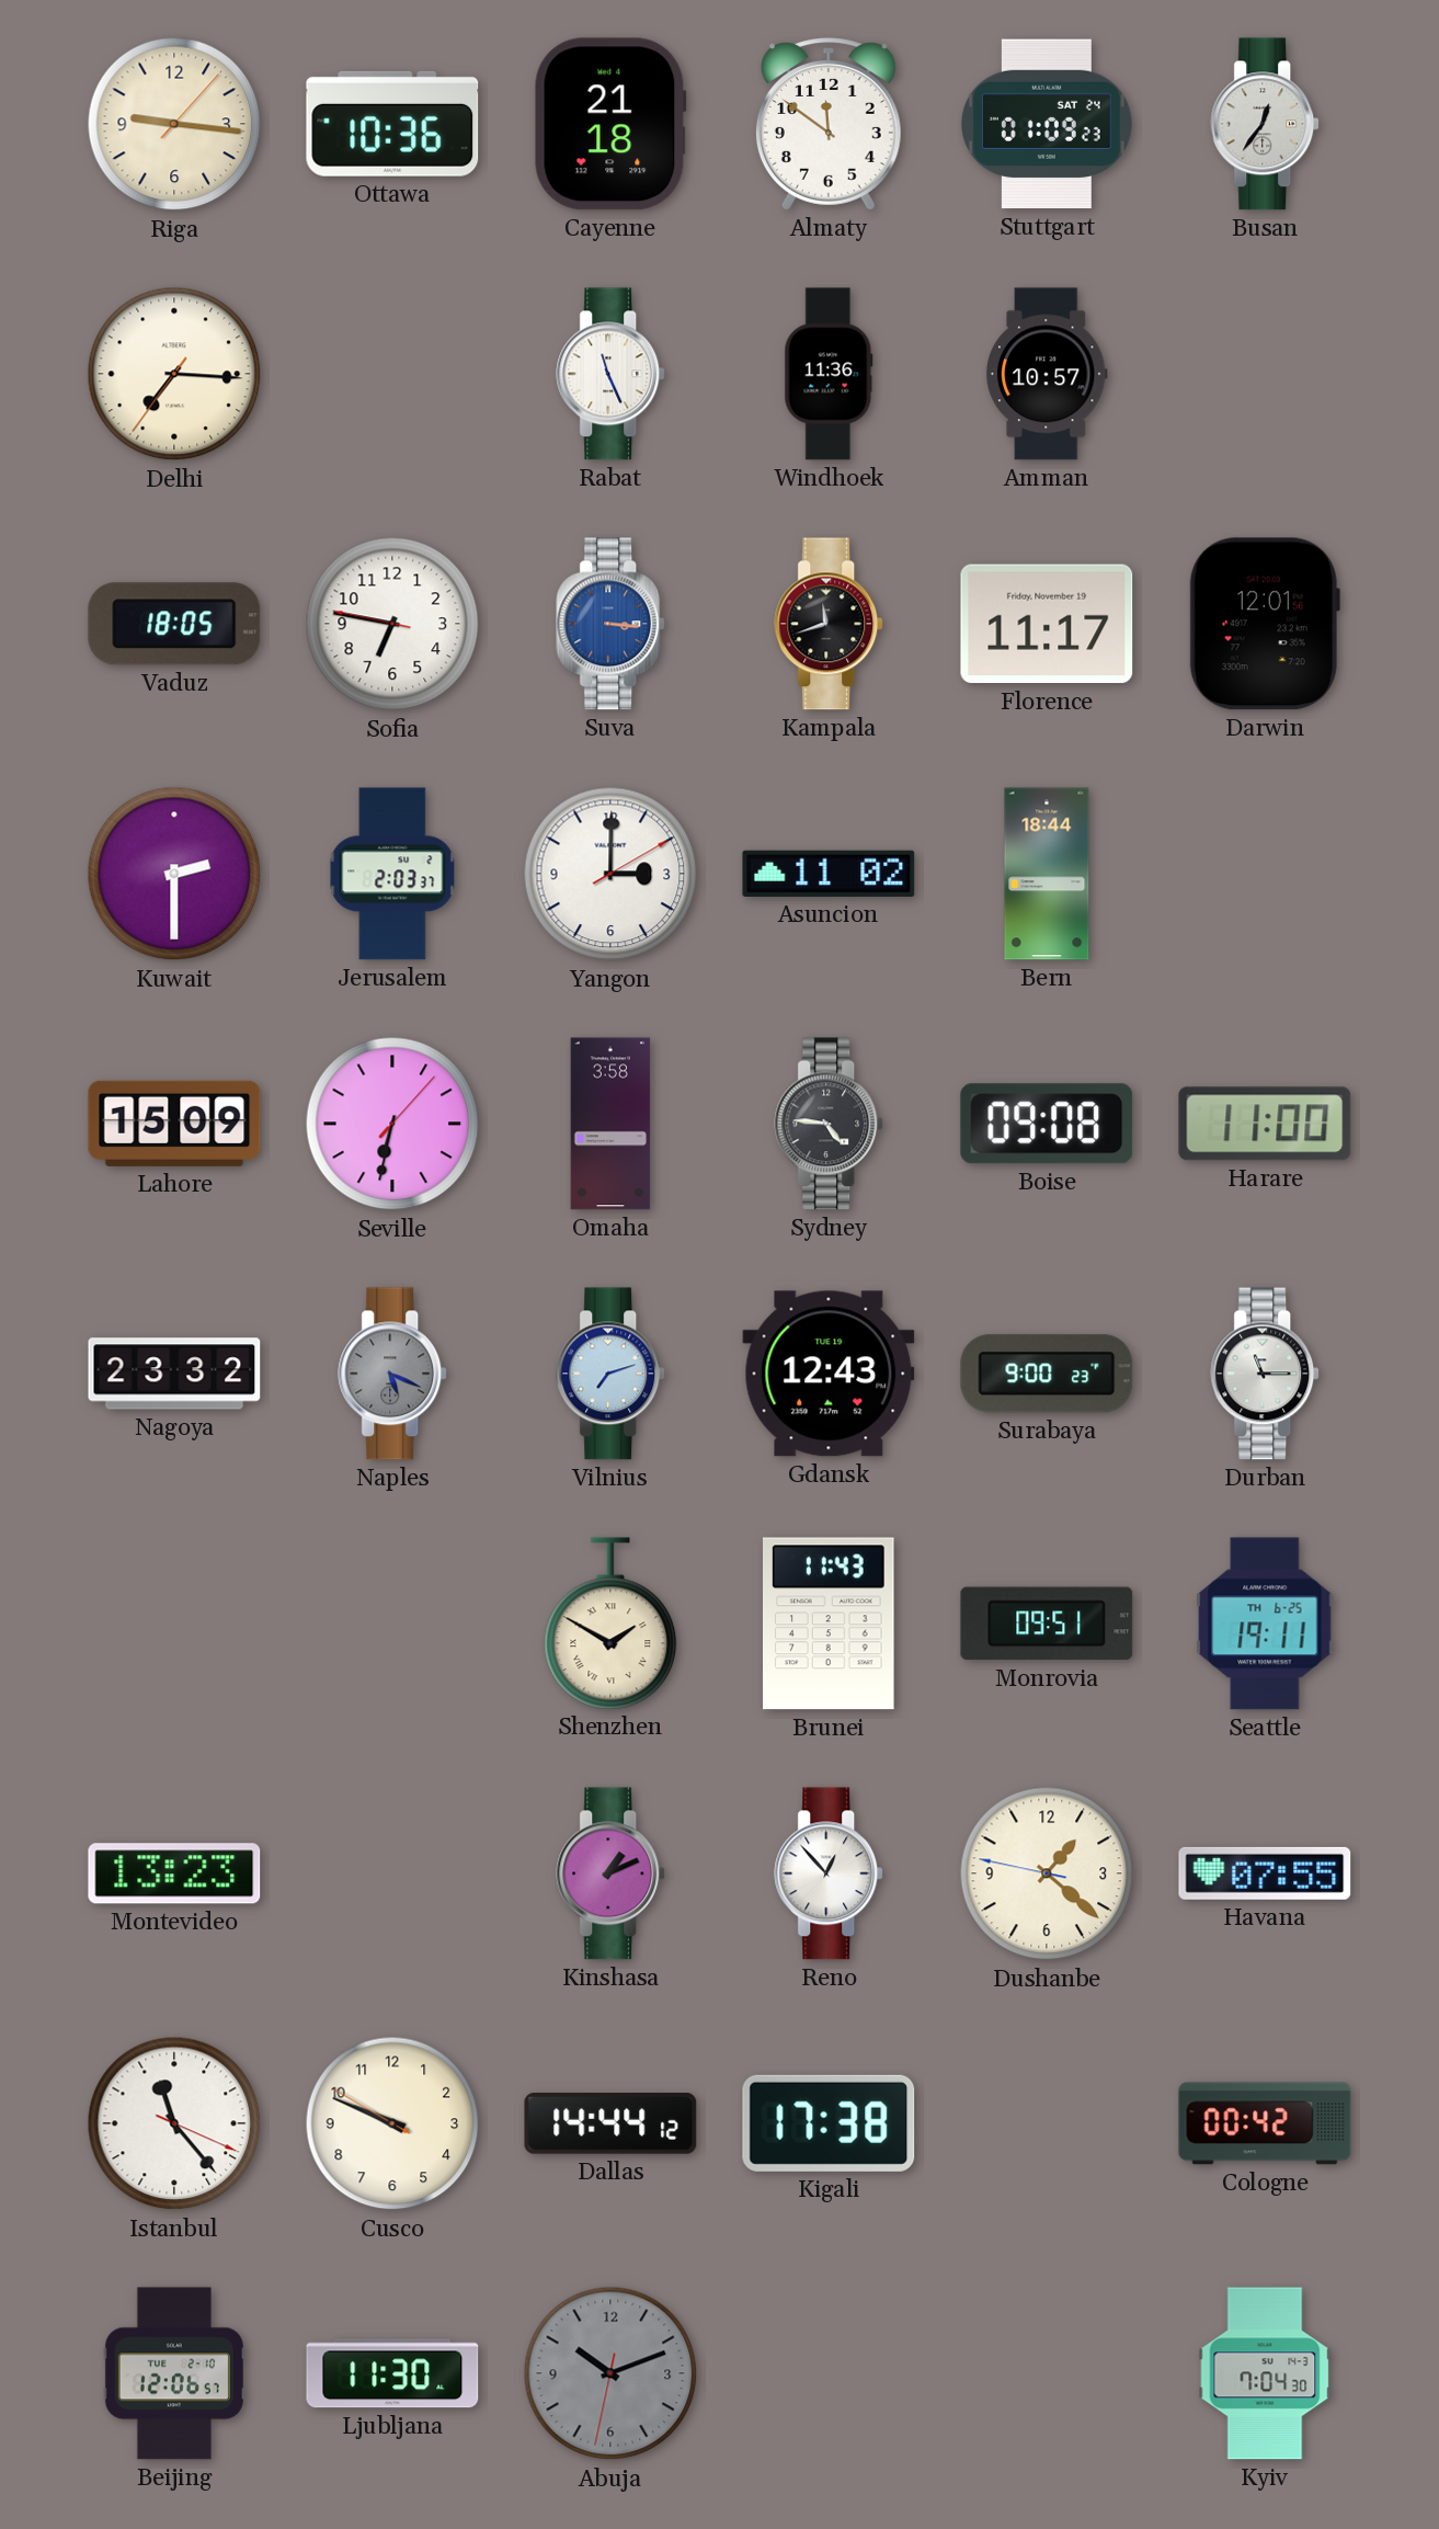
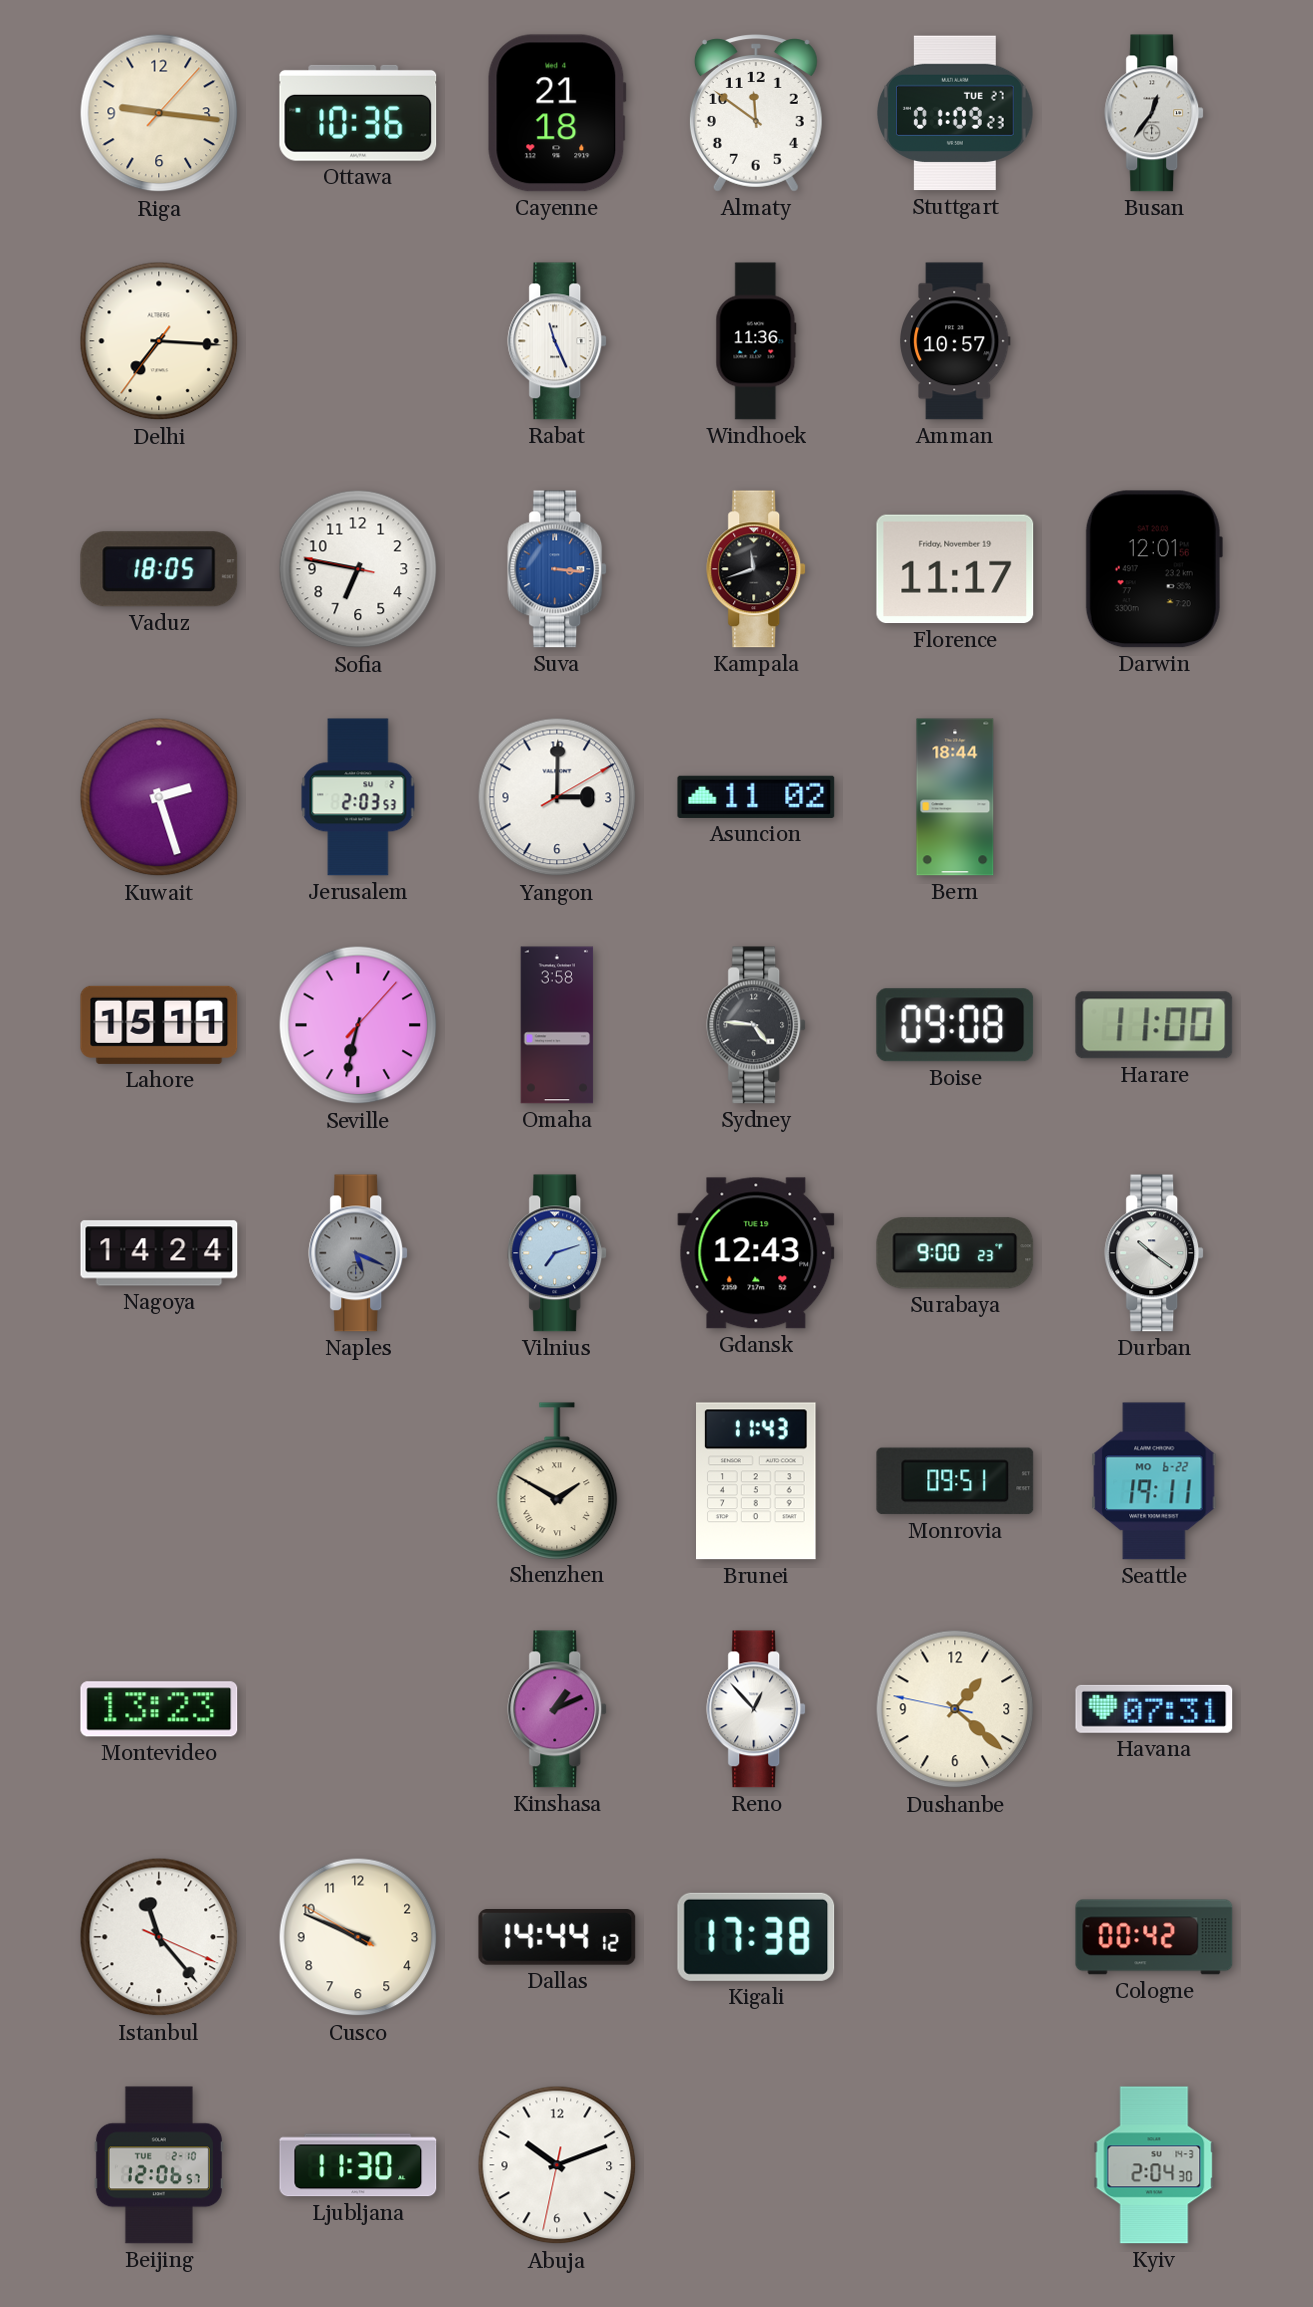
Stuttgart date: SAT 24 -> TUE 27 (956, 113)
Kuwait: 2:30 -> 2:27 (159, 797)
Jerusalem: 2:03:37 -> 2:03:53 (358, 797)
Lahore: 15:09 -> 15:11 (159, 1025)
Nagoya: 23:32 -> 14:24 (159, 1253)
Durban: 11:15 -> 10:21 (1155, 1253)
Seattle date: TH 6-25 -> MO 6-22 (1154, 1481)
Havana: 07:55 -> 07:31 (1154, 1709)
Abuja dial: grey -> white (557, 2165)
Kyiv: 7:04 -> 2:04 (1154, 2165)
